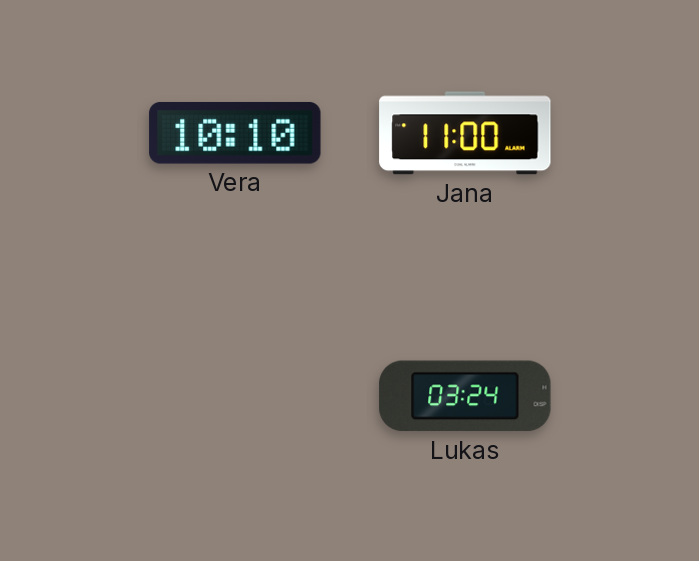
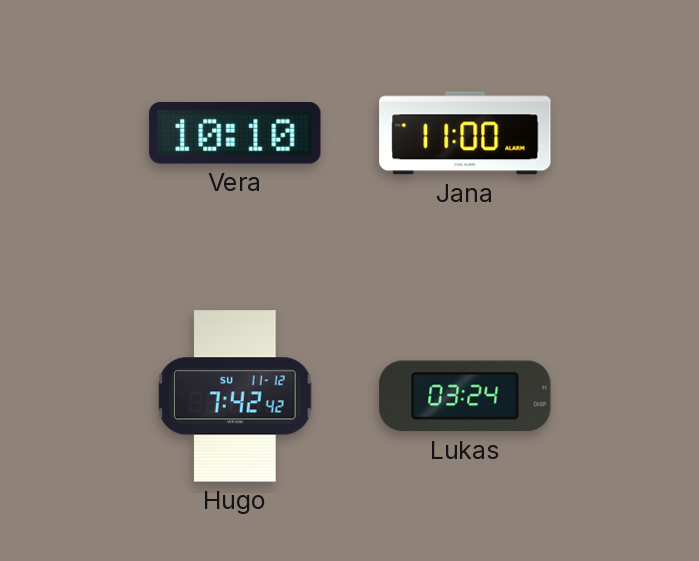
Hugo: none -> 7:42 (235, 396)
